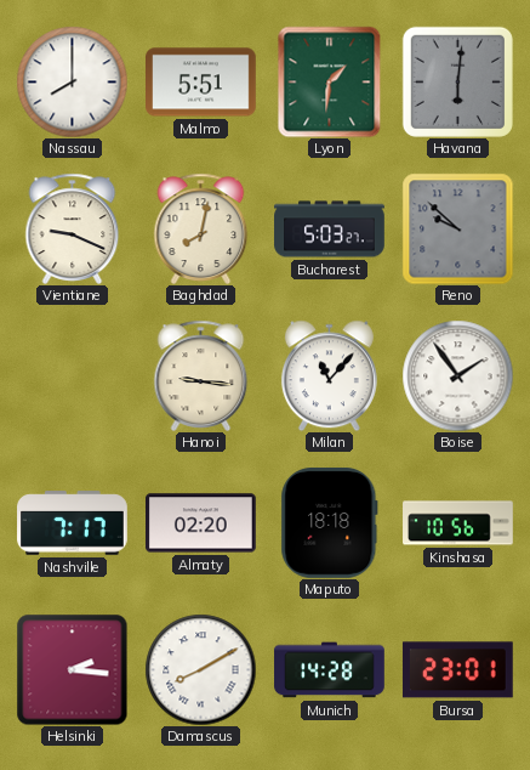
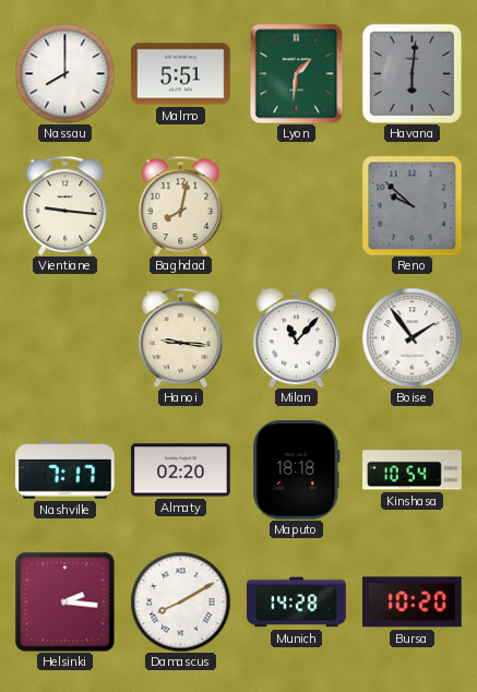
Vientiane: 9:19 -> 9:16 (65, 205)
Bucharest: 5:03 -> none (330, 230)
Kinshasa: 10:56 -> 10:54 (413, 470)
Bursa: 23:01 -> 10:20 (412, 602)
